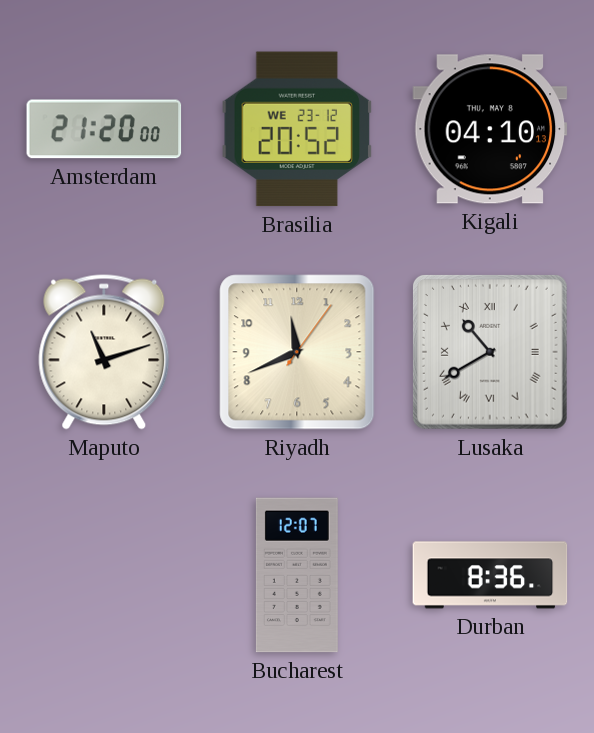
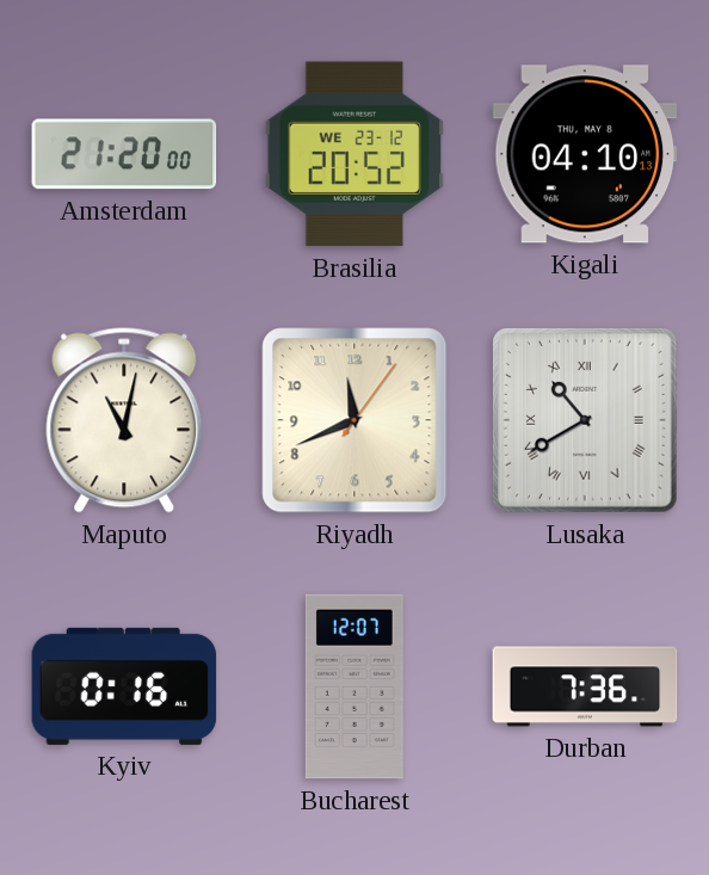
Maputo: 11:12 -> 11:02 (124, 420)
Kyiv: none -> 0:16 (124, 686)
Durban: 8:36 -> 7:36 (585, 686)
